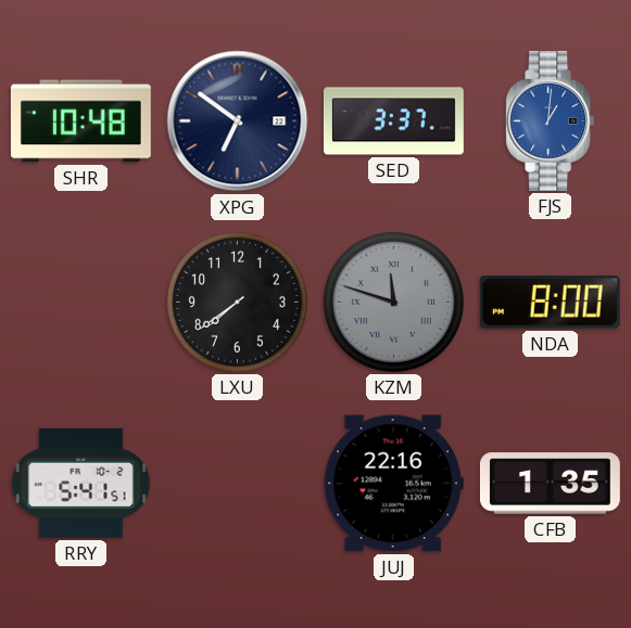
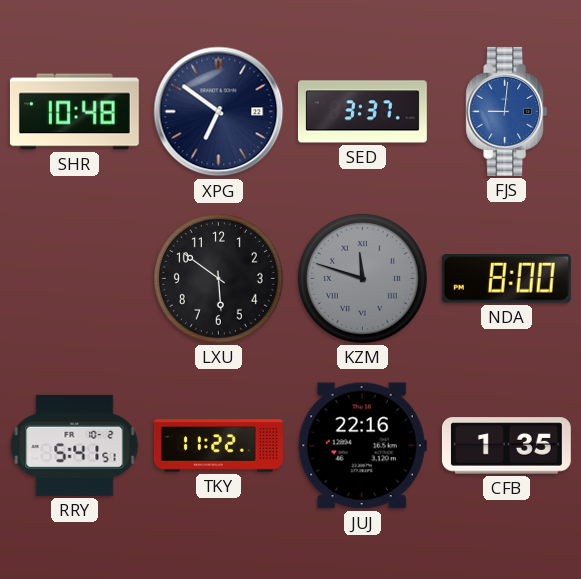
FJS: 1:01 -> 9:01 (507, 111)
LXU: 7:39 -> 5:51 (218, 278)
TKY: none -> 11:22 (218, 446)
